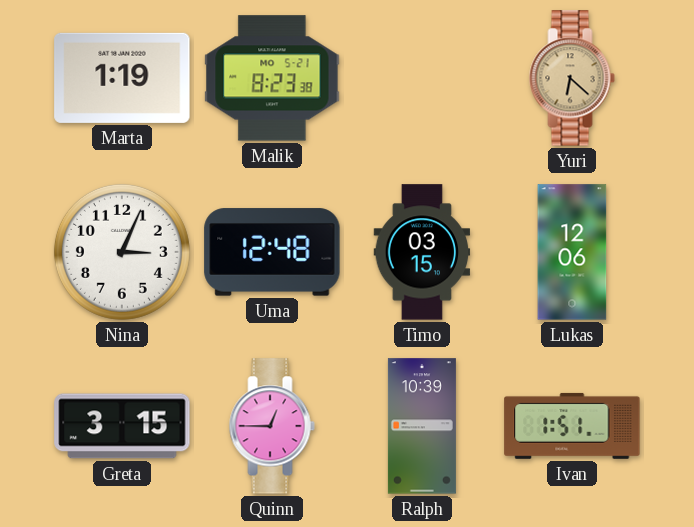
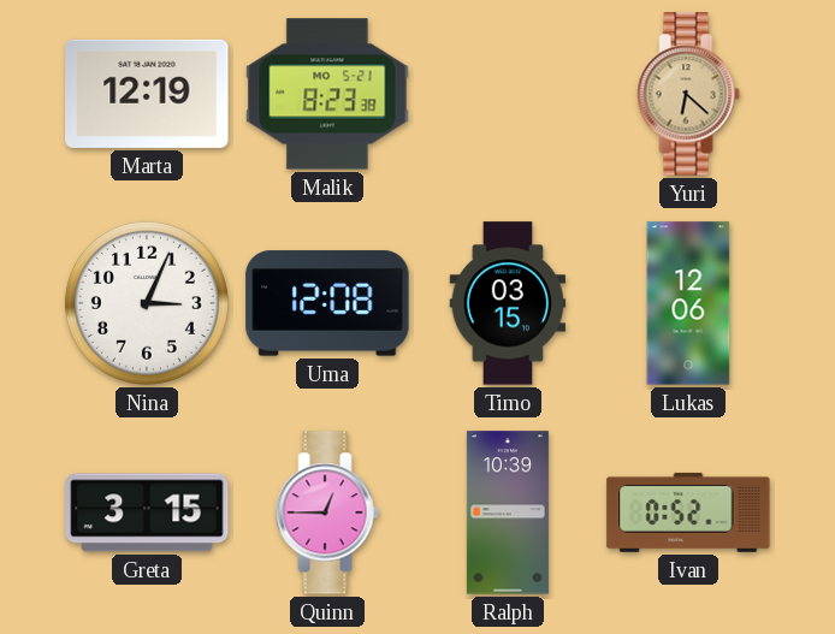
Marta: 1:19 -> 12:19 (147, 94)
Uma: 12:48 -> 12:08 (327, 303)
Ivan: 1:51 -> 0:52 (688, 512)
